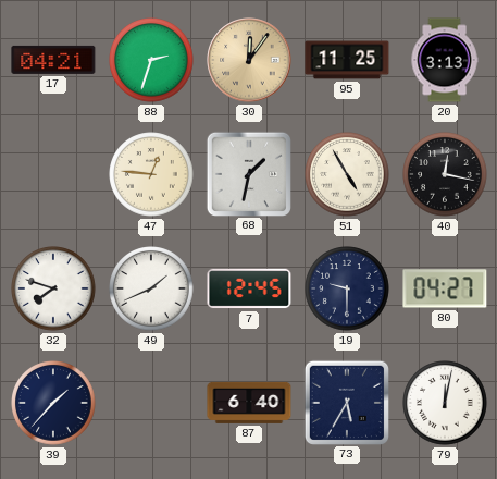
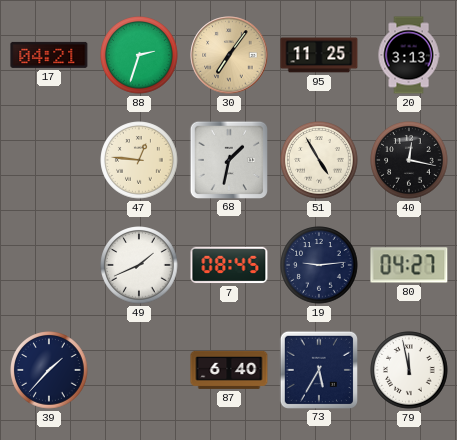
30: 12:06 -> 7:06 (229, 55)
32: 7:48 -> none (53, 288)
7: 12:45 -> 08:45 (229, 265)
19: 9:30 -> 9:14 (319, 265)
79: 12:02 -> 11:58 (409, 370)
